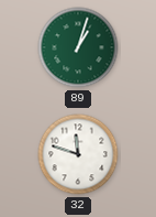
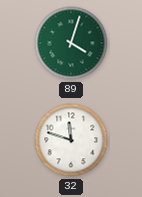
89: 1:03 -> 4:03 (71, 43)
